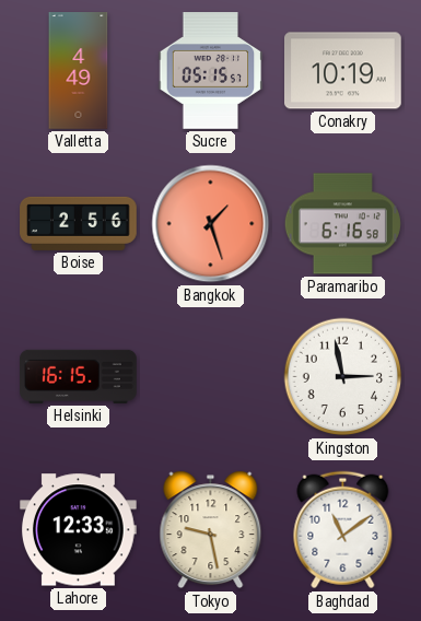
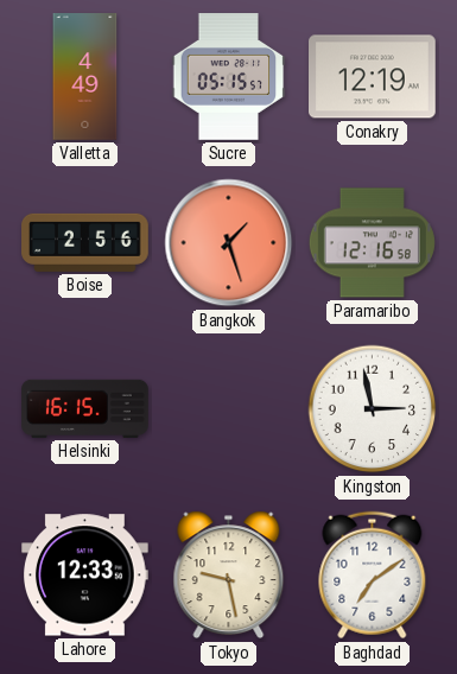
Conakry: 10:19 -> 12:19 (373, 77)
Paramaribo: 6:16 -> 12:16 (372, 243)
Baghdad: 11:09 -> 7:09 (373, 576)
